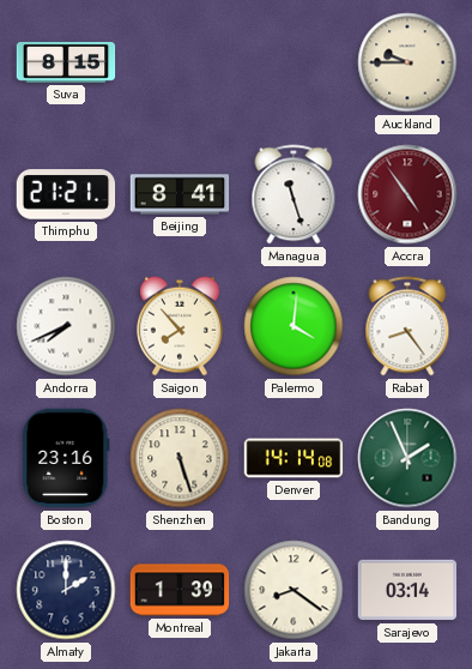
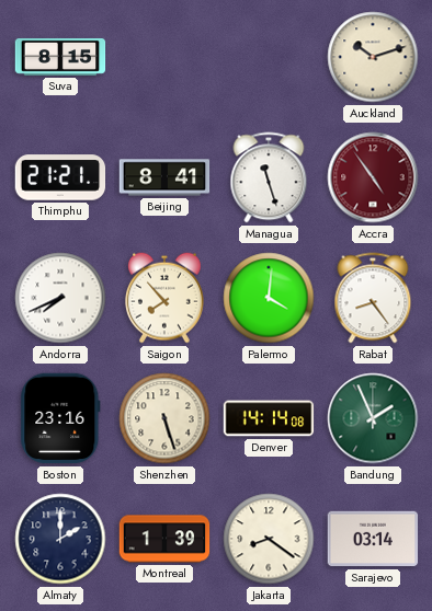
Auckland: 9:45 -> 10:12 (373, 57)
